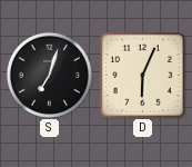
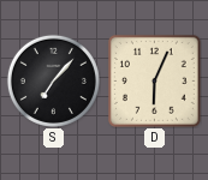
S: 7:03 -> 7:07 (53, 80)
